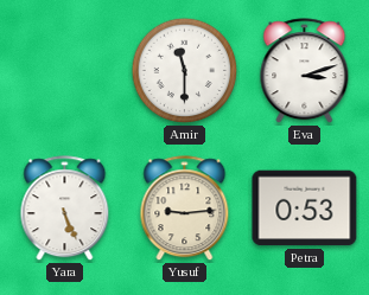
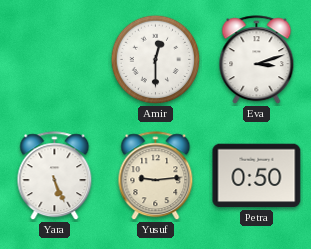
Amir: 11:30 -> 12:30 (156, 60)
Petra: 0:53 -> 0:50 (257, 176)
